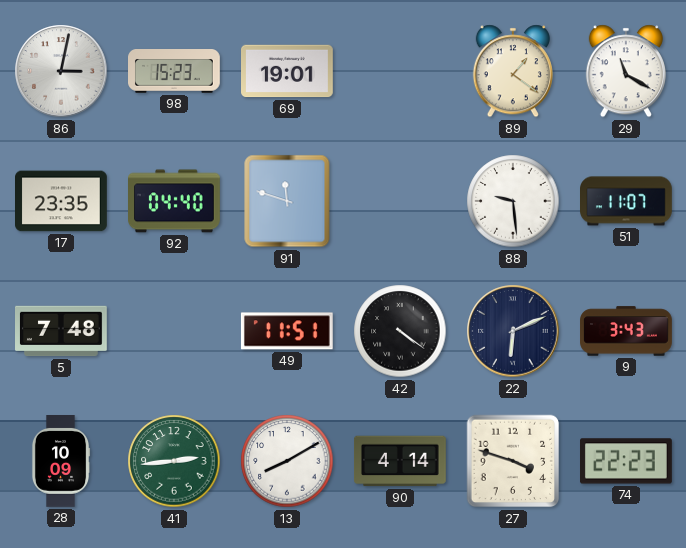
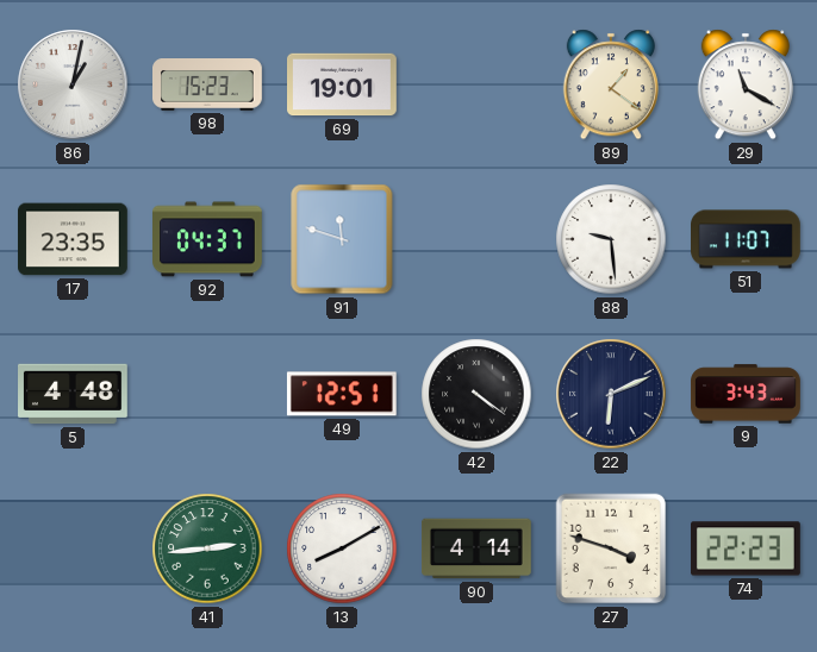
86: 3:02 -> 1:02 (73, 84)
92: 04:40 -> 04:37 (208, 239)
5: 7:48 -> 4:48 (74, 394)
49: 11:51 -> 12:51 (342, 394)
28: 10:09 -> none (61, 462)
